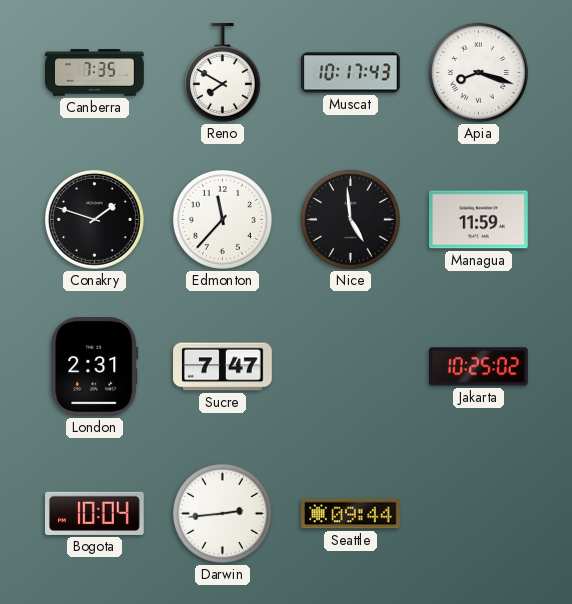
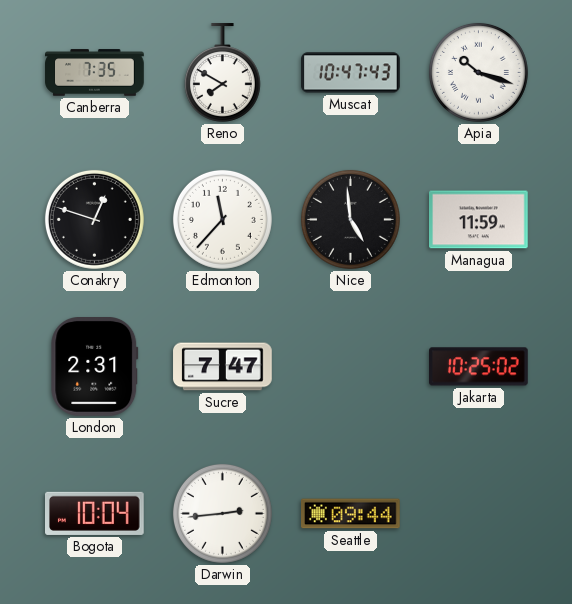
Muscat: 10:17 -> 10:47 (351, 73)
Apia: 8:18 -> 10:18 (478, 72)
Conakry: 1:48 -> 12:48 (94, 219)
